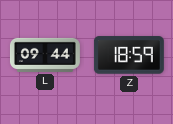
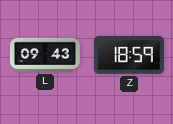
L: 09:44 -> 09:43 (45, 55)
